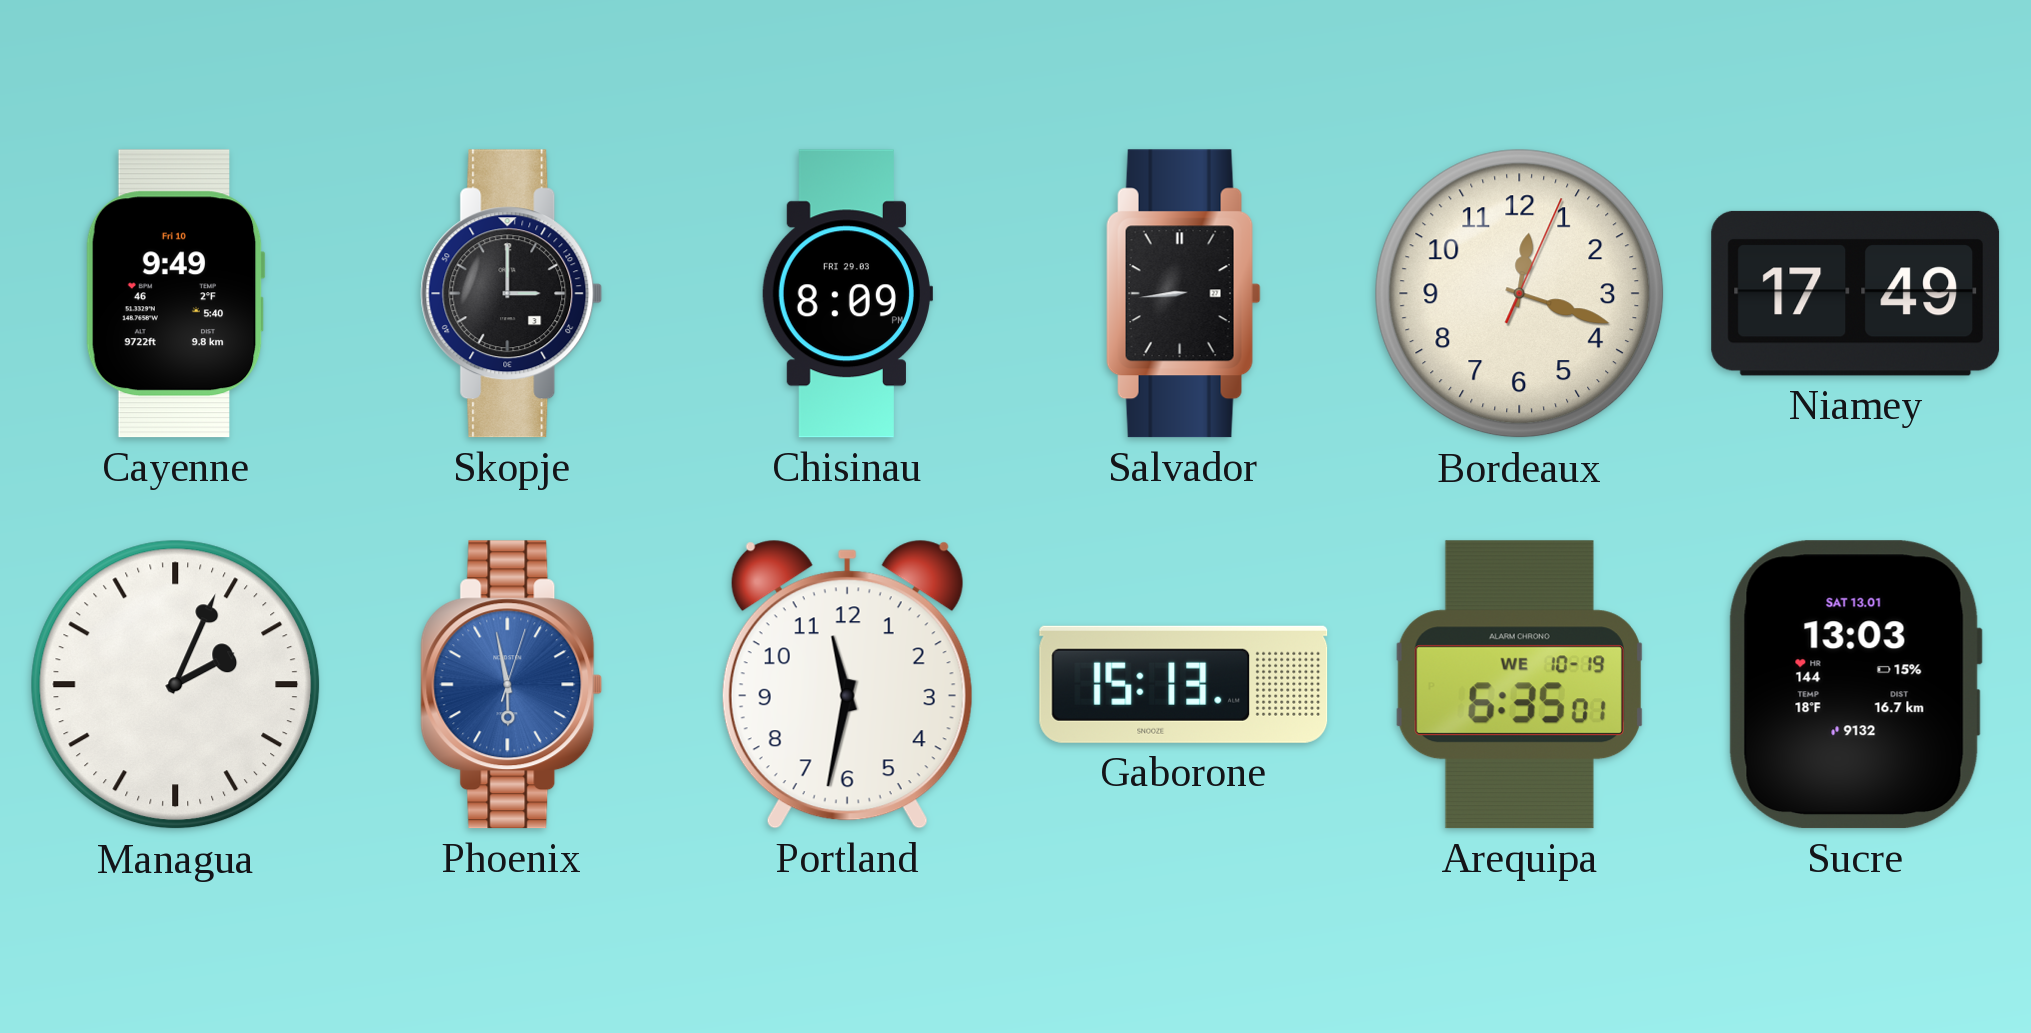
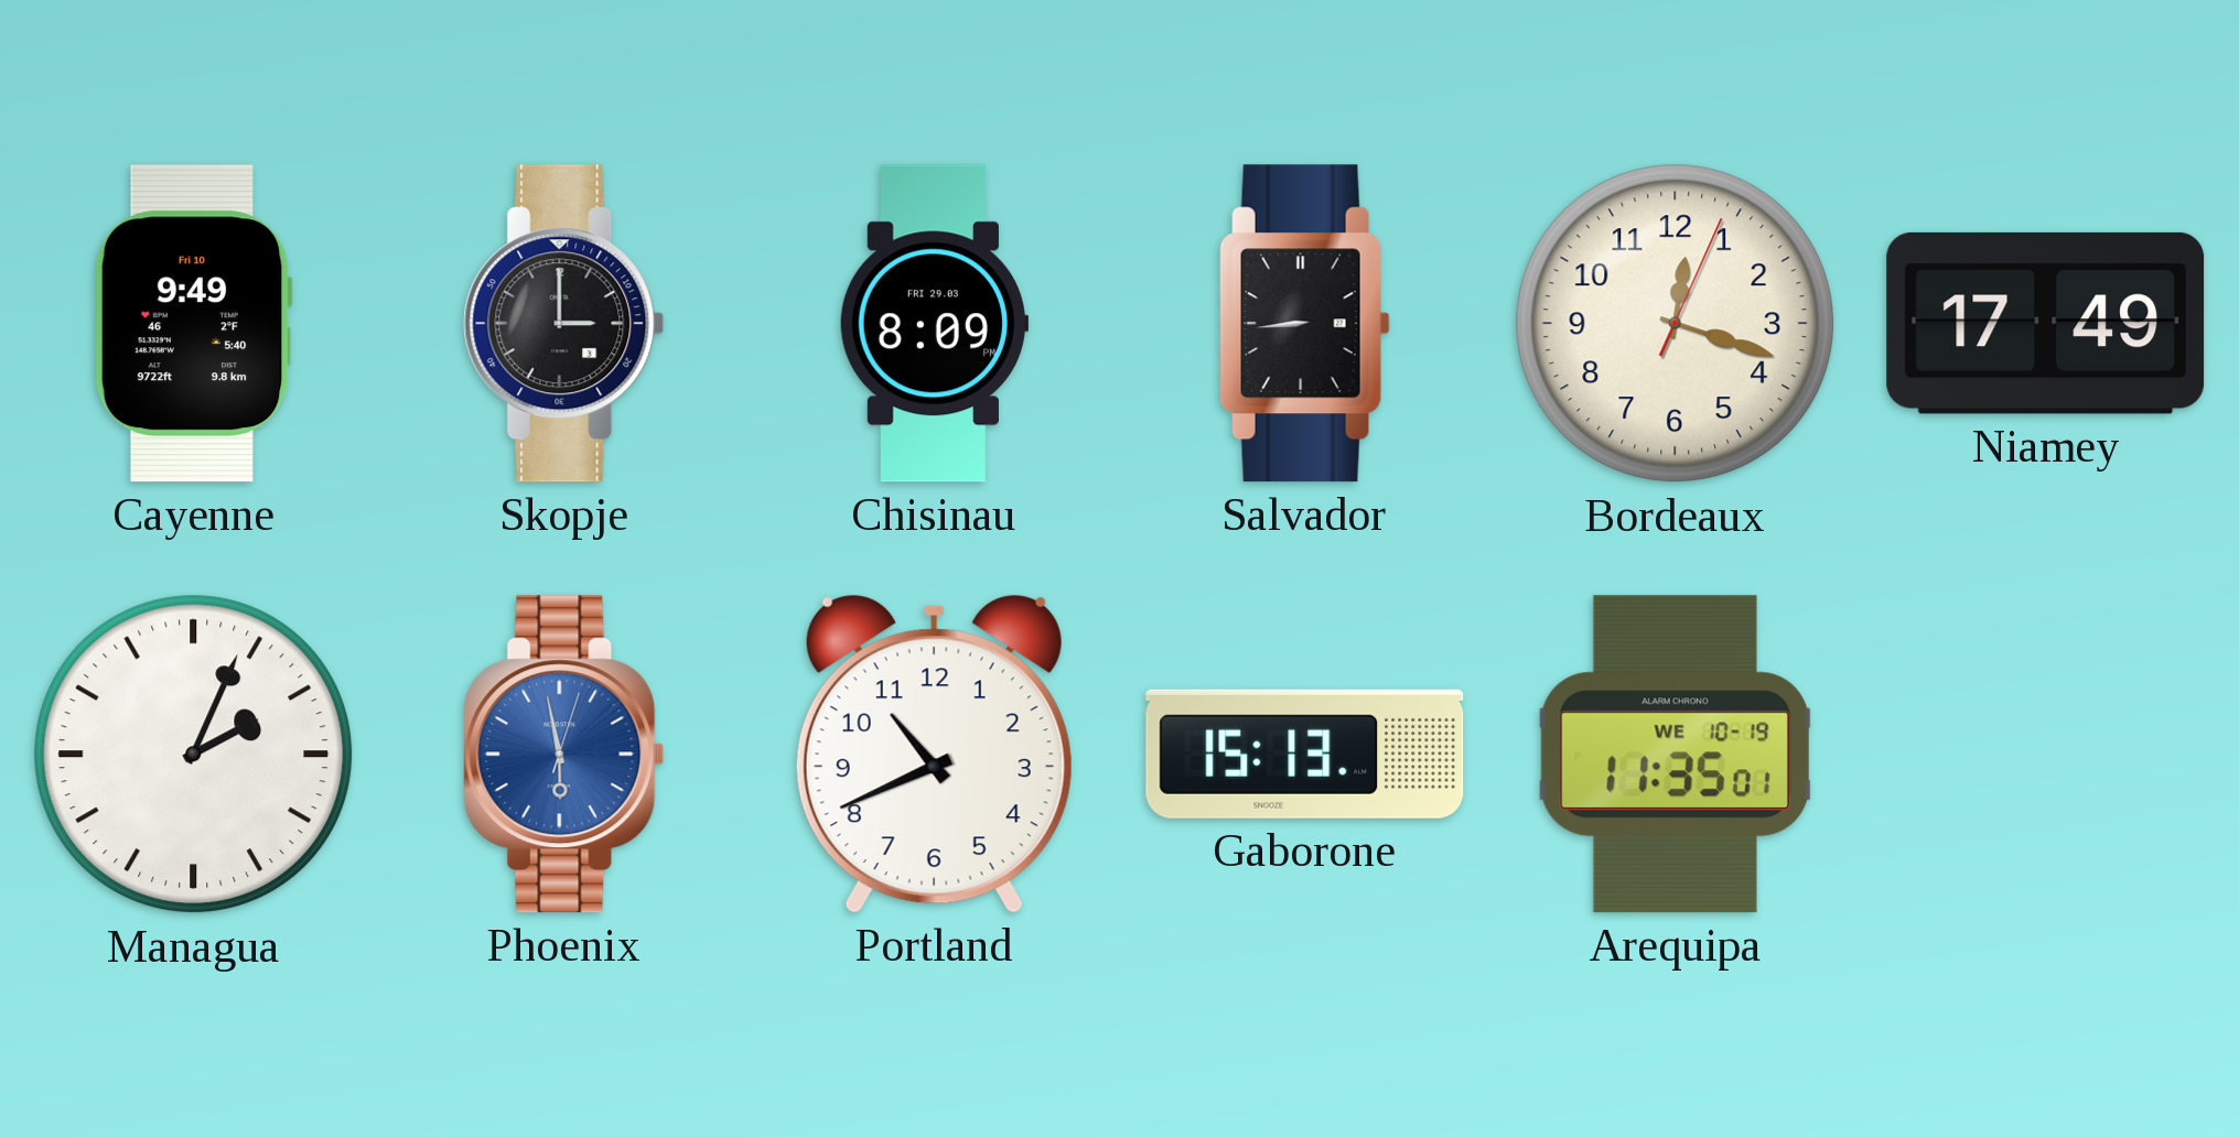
Portland: 11:32 -> 10:41 (934, 754)
Arequipa: 6:35 -> 11:35 (1675, 755)
Sucre: 13:03 -> none (1855, 685)
